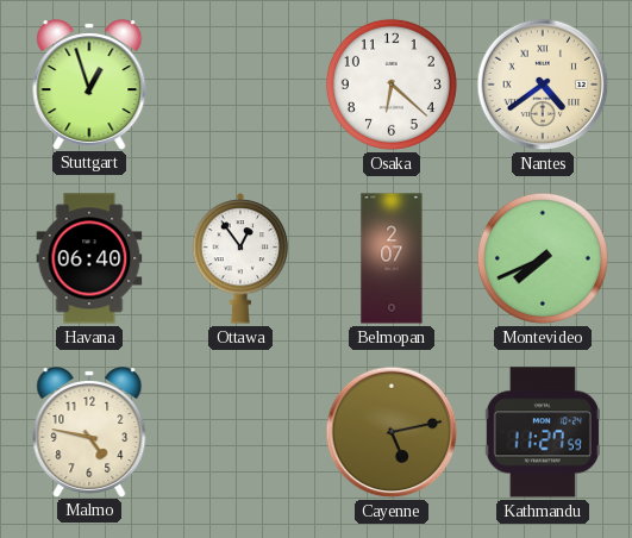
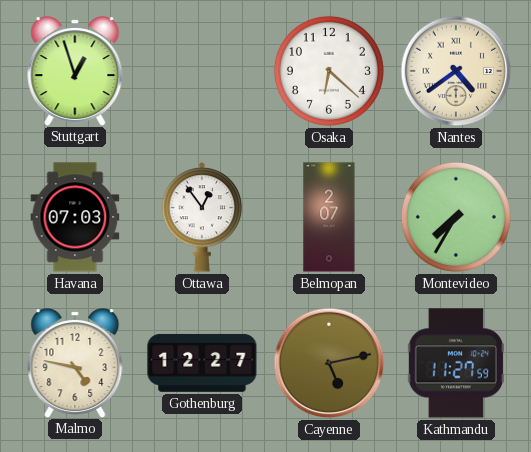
Havana: 06:40 -> 07:03 (75, 217)
Montevideo: 7:41 -> 7:35 (456, 217)
Gothenburg: none -> 12:27 (202, 363)
